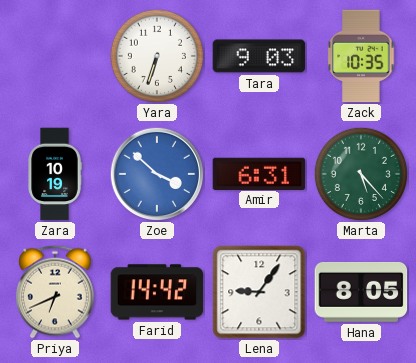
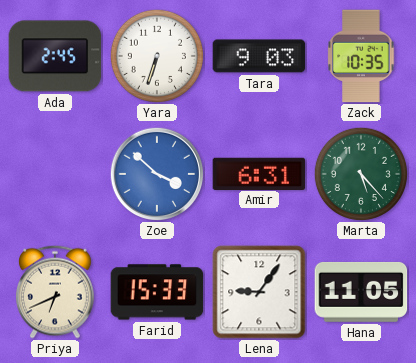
Ada: none -> 2:45 (55, 56)
Zara: 10:19 -> none (55, 174)
Farid: 14:42 -> 15:33 (157, 292)
Hana: 8:05 -> 11:05 (361, 292)
